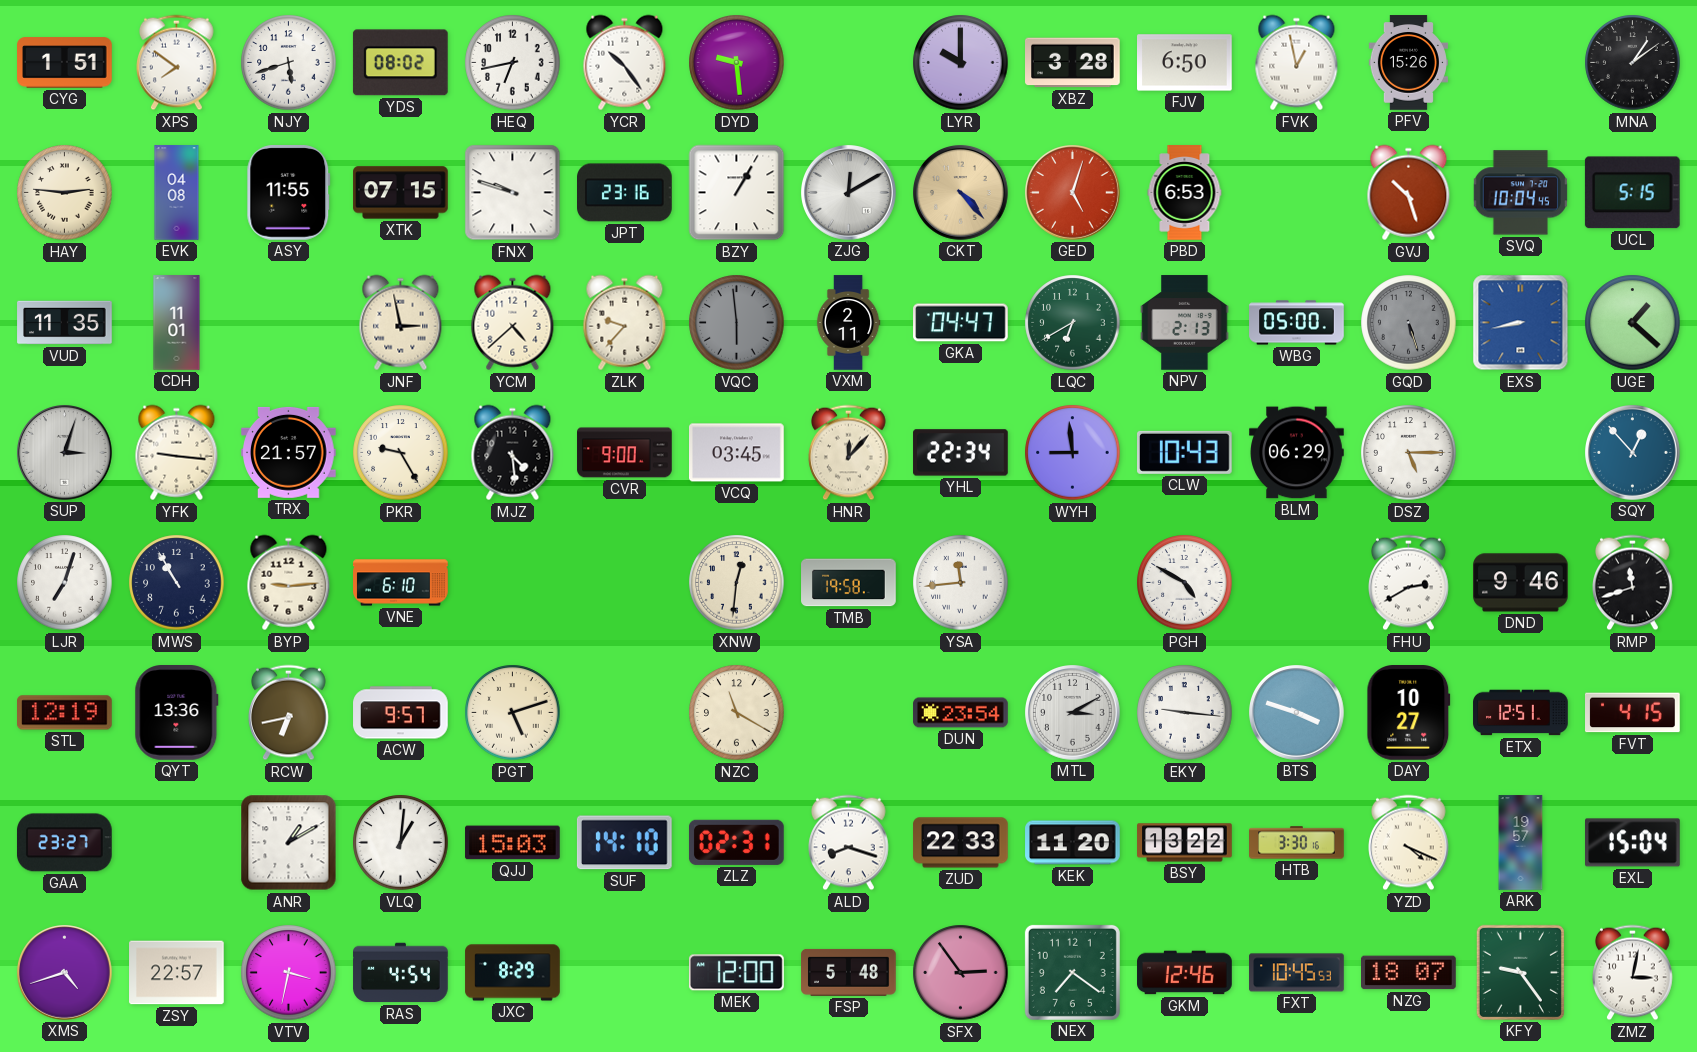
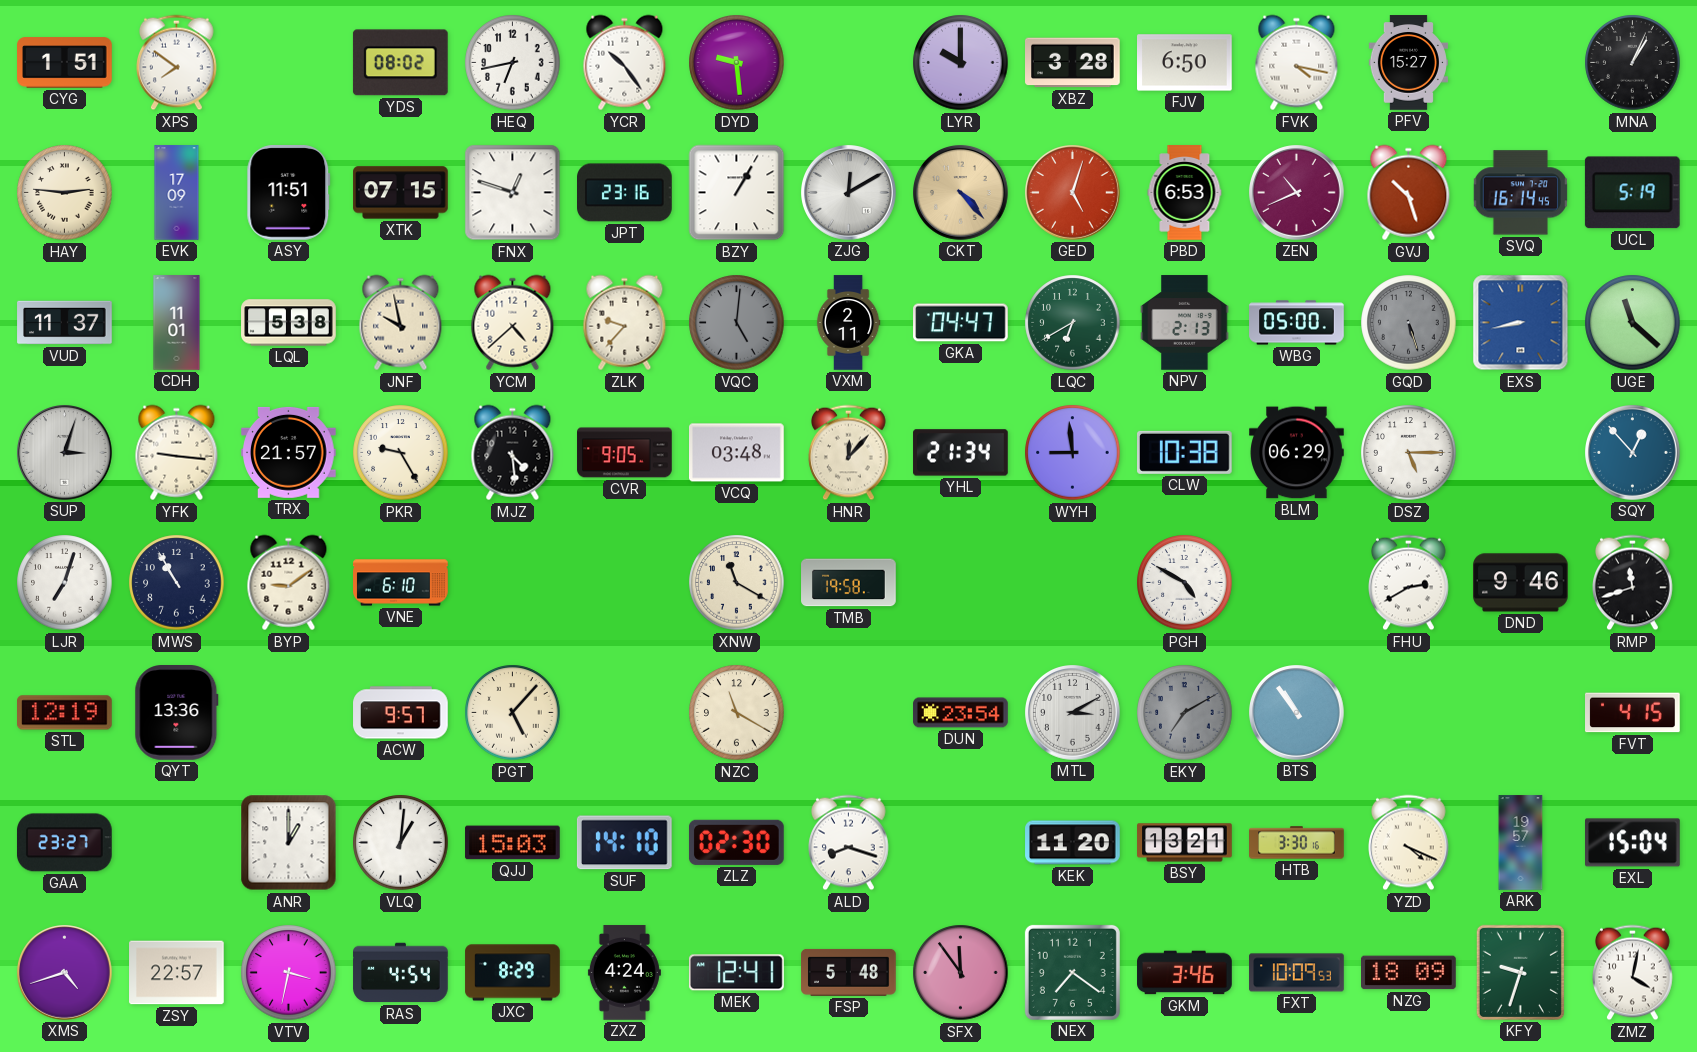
NJY: 5:42 -> none (289, 63)
FVK: 12:58 -> 4:17 (1297, 63)
PFV: 15:26 -> 15:27 (1408, 63)
MNA: 1:09 -> 1:04 (1633, 63)
EVK: 04:08 -> 17:09 (177, 193)
ASY: 11:55 -> 11:51 (289, 193)
FNX: 9:48 -> 12:48 (513, 193)
ZEN: none -> 10:41 (1297, 193)
SVQ: 10:04 -> 16:14 (1520, 193)
UCL: 5:15 -> 5:19 (1632, 193)
VUD: 11:35 -> 11:37 (65, 323)
LQL: none -> 5:38 (289, 323)
JNF: 2:58 -> 9:58 (401, 323)
VQC: 5:59 -> 5:01 (737, 323)
UGE: 1:22 -> 11:22 (1633, 323)
CVR: 9:00 -> 9:05 (625, 453)
VCQ: 03:45 -> 03:48 (737, 453)
YHL: 22:34 -> 21:34 (961, 453)
CLW: 10:43 -> 10:38 (1185, 452)
BYP: 9:14 -> 9:09 (289, 583)
XNW: 12:31 -> 11:20 (737, 583)
YSA: 11:44 -> none (961, 583)
RCW: 6:43 -> none (289, 713)
PGT: 5:12 -> 5:07 (513, 713)
EKY: 9:16 -> 7:10 (1185, 713)
EKY dial: white -> grey (1185, 713)
BTS: 3:48 -> 10:54 (1297, 713)
DAY: 10:27 -> none (1409, 713)
ETX: 12:51 -> none (1521, 713)
ANR: 1:10 -> 1:00 (289, 843)
ZLZ: 02:31 -> 02:30 (737, 842)
ZUD: 22:33 -> none (961, 843)
BSY: 13:22 -> 13:21 (1185, 843)
ZXZ: none -> 4:24 (624, 973)
MEK: 12:00 -> 12:41 (736, 973)
SFX: 2:54 -> 11:54 (961, 973)
GKM: 12:46 -> 3:46 (1185, 973)
FXT: 10:45 -> 10:09 (1297, 973)
NZG: 18:07 -> 18:09 (1409, 973)
KFY: 9:24 -> 9:33 (1520, 972)
ZMZ: 3:02 -> 4:02 (1633, 973)
